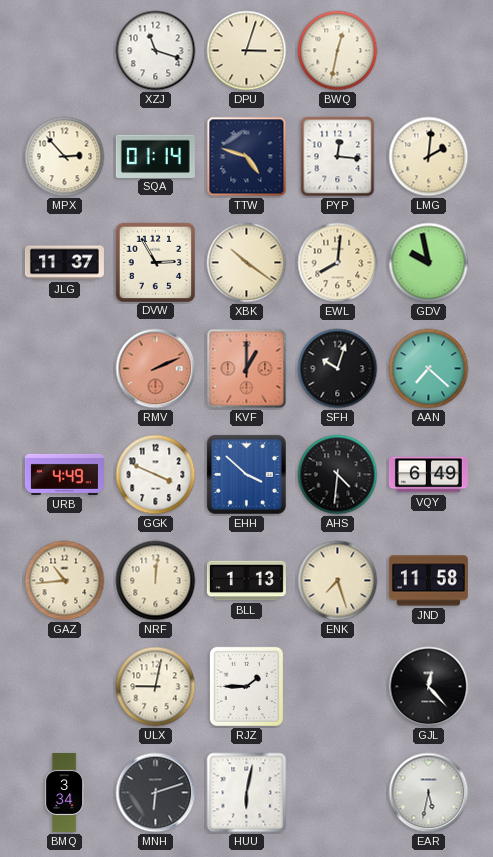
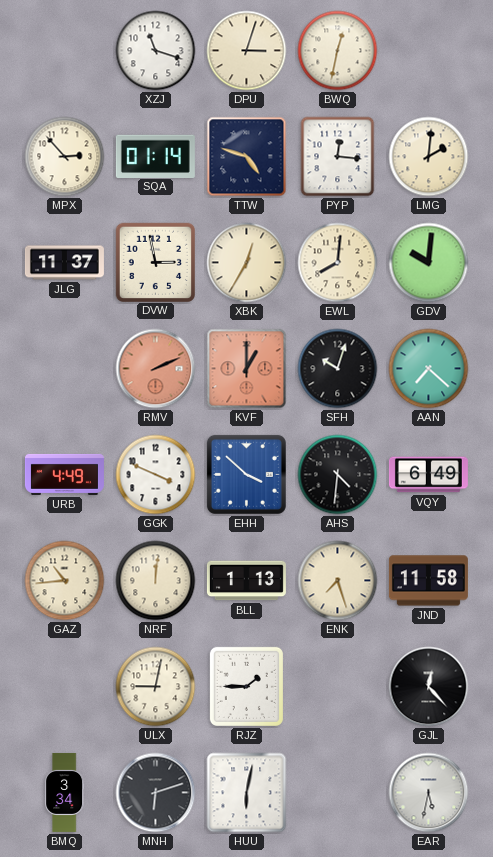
DVW: 2:55 -> 2:58 (155, 262)
XBK: 10:21 -> 12:35 (247, 263)
GDV: 9:58 -> 10:01 (429, 263)
